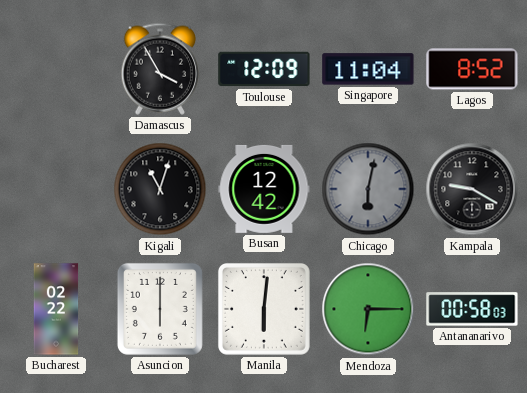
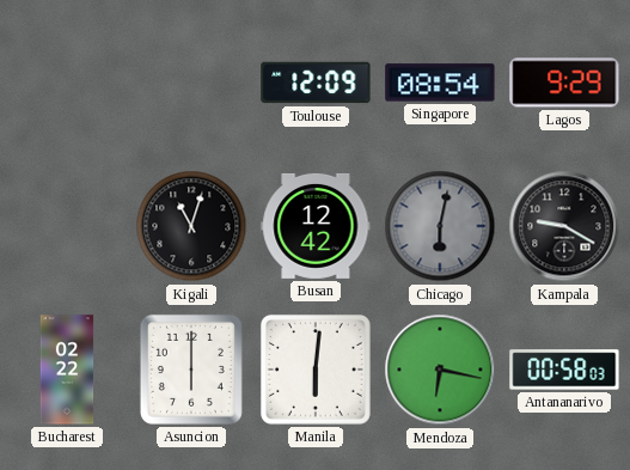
Damascus: 3:55 -> none (159, 69)
Singapore: 11:04 -> 08:54 (440, 83)
Lagos: 8:52 -> 9:29 (564, 83)
Mendoza: 6:15 -> 6:17 (440, 370)
